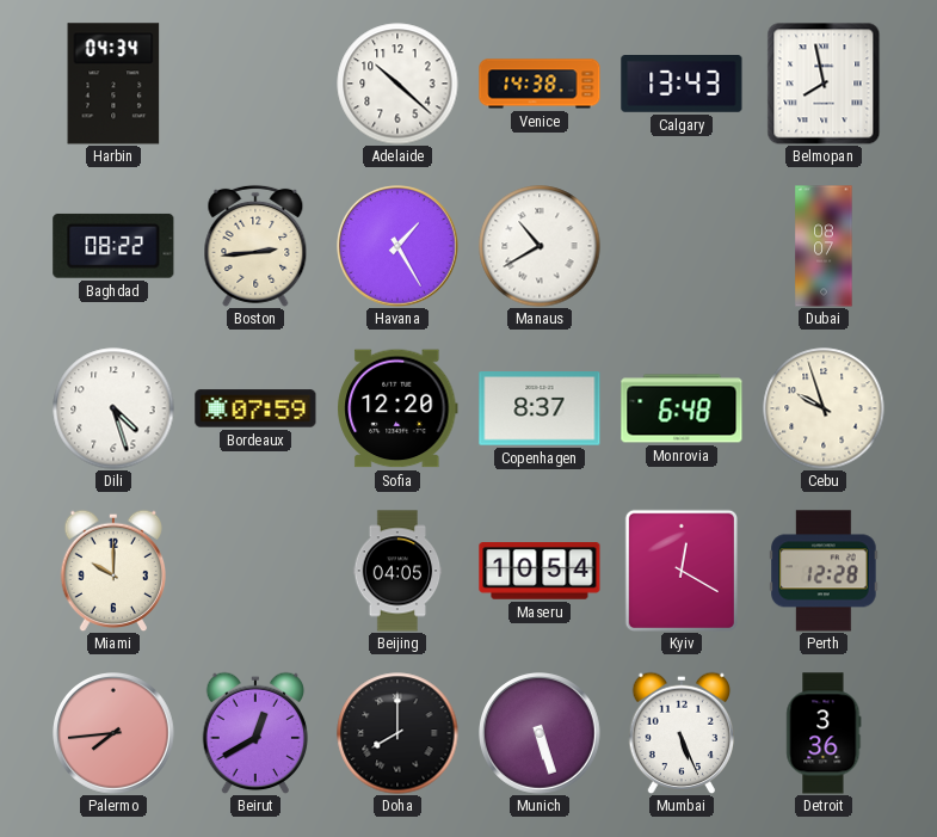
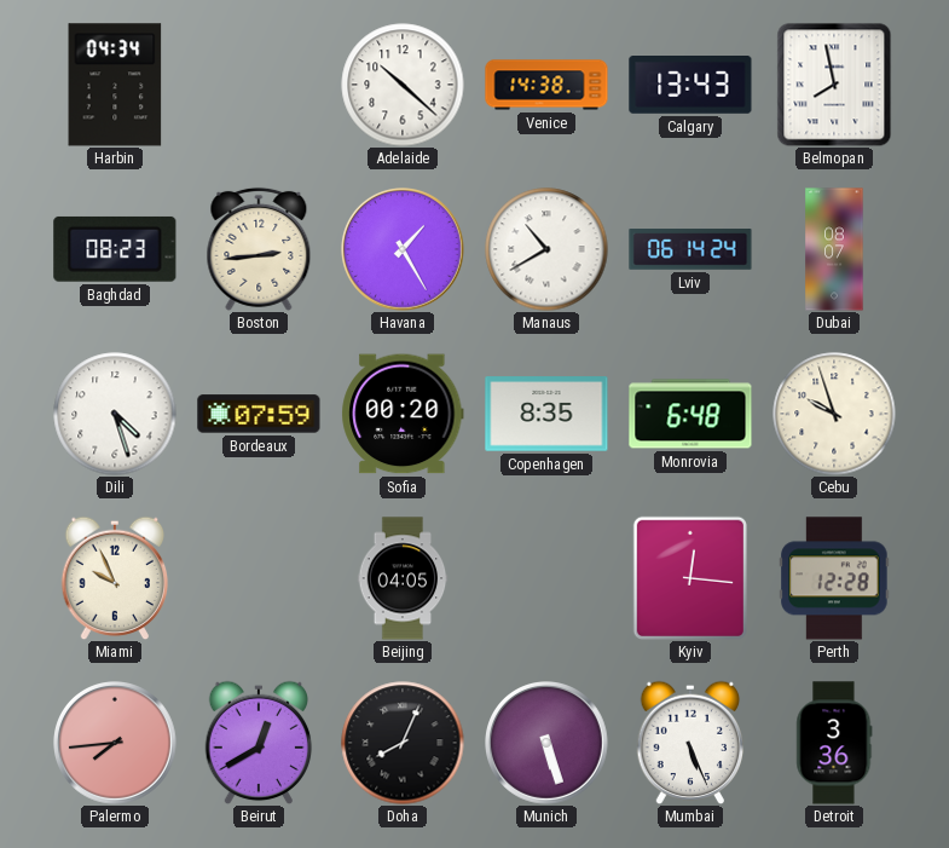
Baghdad: 08:22 -> 08:23 (115, 249)
Lviv: none -> 06:14 (690, 249)
Sofia: 12:20 -> 00:20 (403, 414)
Copenhagen: 8:37 -> 8:35 (546, 414)
Miami: 10:00 -> 9:56 (115, 578)
Maseru: 10:54 -> none (540, 571)
Kyiv: 12:20 -> 12:16 (690, 578)
Doha: 8:00 -> 8:04 (403, 743)
